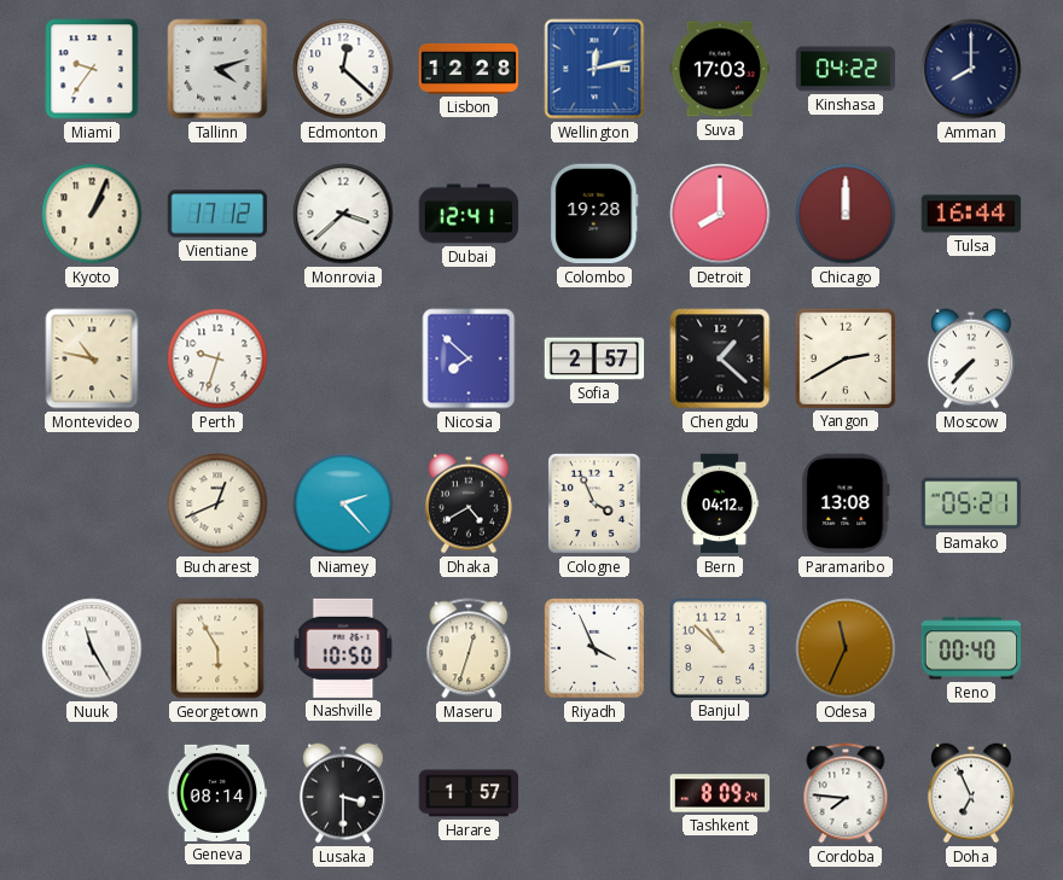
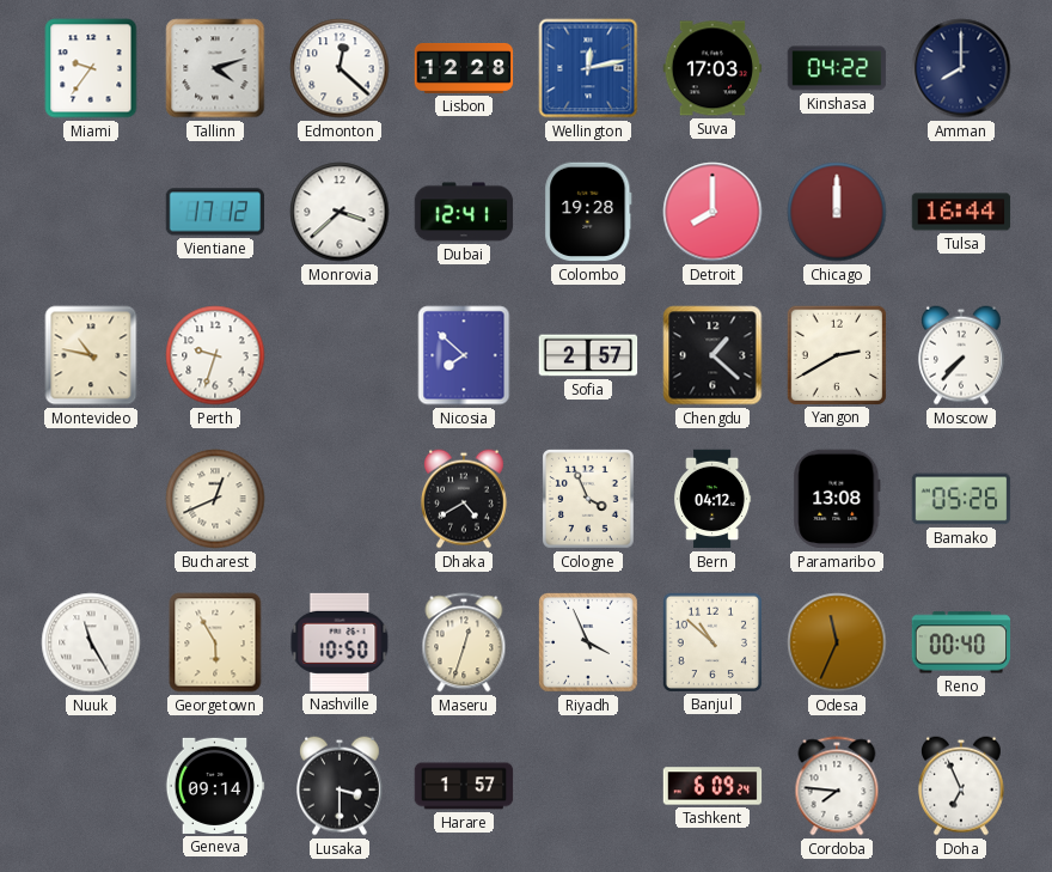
Kyoto: 1:04 -> none (92, 214)
Niamey: 2:23 -> none (343, 503)
Bamako: 05:21 -> 05:26 (961, 499)
Geneva: 08:14 -> 09:14 (215, 786)
Tashkent: 8:09 -> 6:09 (712, 786)
